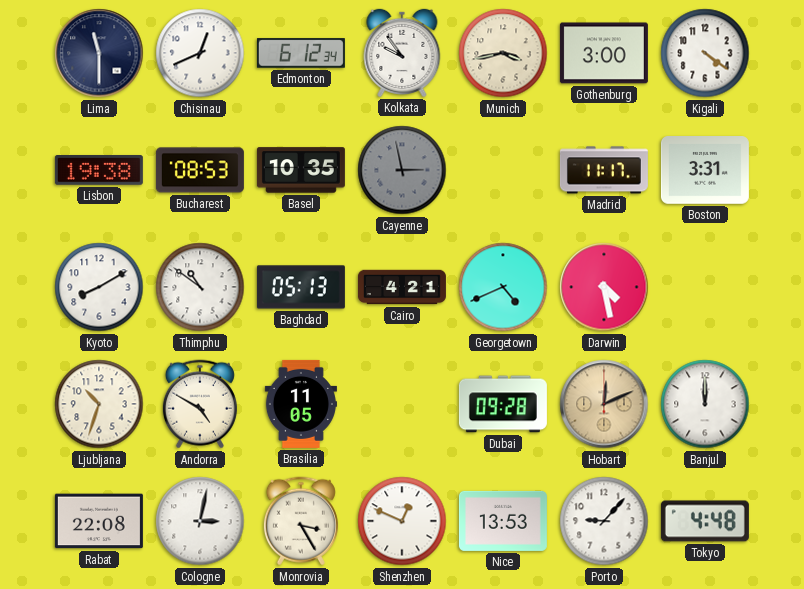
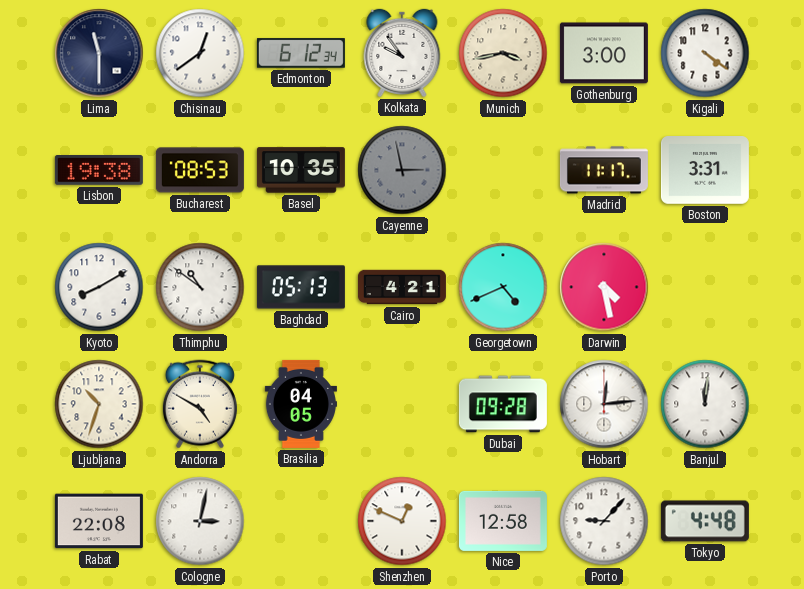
Chisinau: 12:41 -> 12:39 (200, 53)
Brasilia: 11:05 -> 04:05 (301, 404)
Hobart: 12:11 -> 12:14 (604, 404)
Hobart dial: champagne -> white (604, 404)
Banjul: 12:00 -> 12:01 (705, 404)
Monrovia: 3:25 -> none (301, 521)
Nice: 13:53 -> 12:58 (503, 521)
